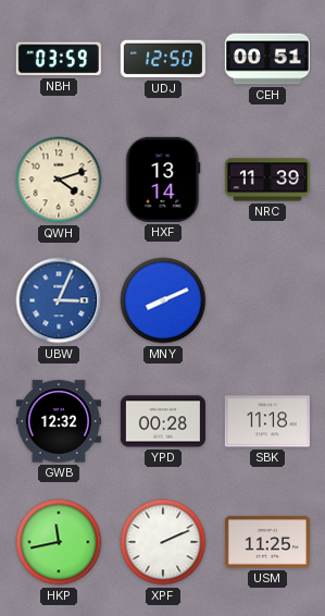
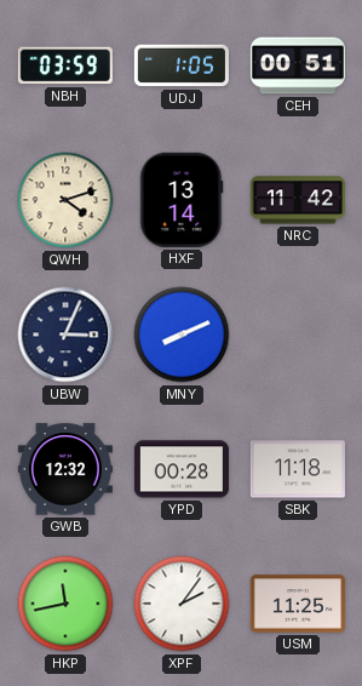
UDJ: 12:50 -> 1:05 (182, 65)
NRC: 11:39 -> 11:42 (298, 200)
UBW dial: blue -> navy (65, 335)
XPF: 2:11 -> 2:06 (182, 604)
